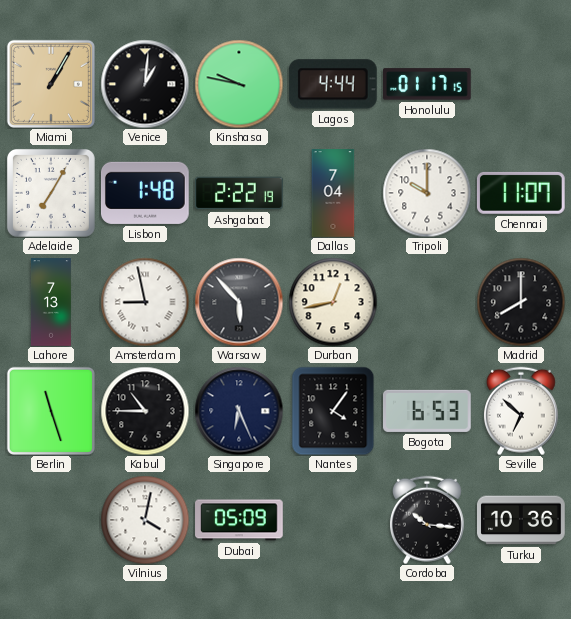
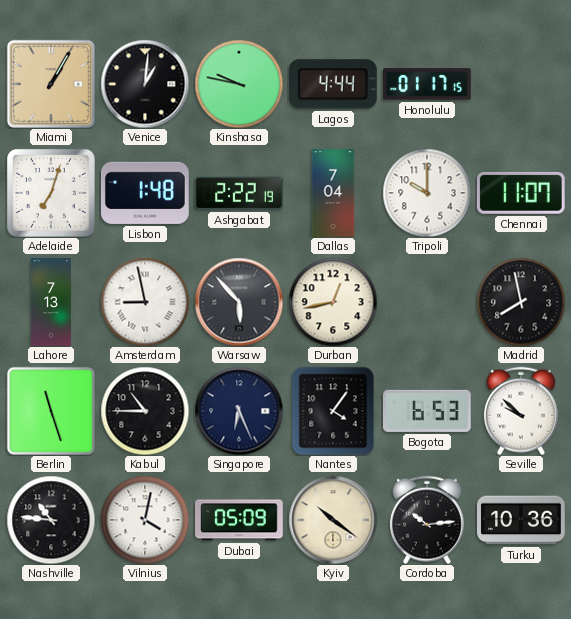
Adelaide: 7:05 -> 7:03 (51, 193)
Madrid: 8:00 -> 7:58 (521, 302)
Seville: 6:52 -> 9:52 (521, 411)
Nashville: none -> 10:46 (51, 520)
Kyiv: none -> 10:21 (333, 520)
Cordoba: 10:16 -> 10:14 (427, 520)
